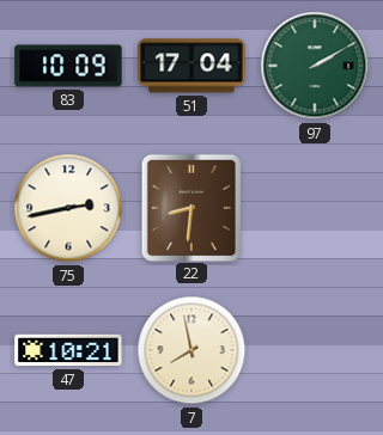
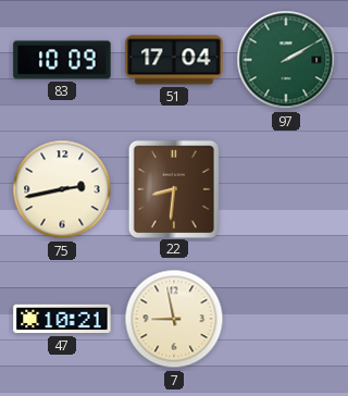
7: 7:58 -> 8:58 (174, 319)
